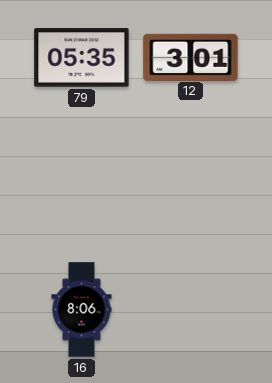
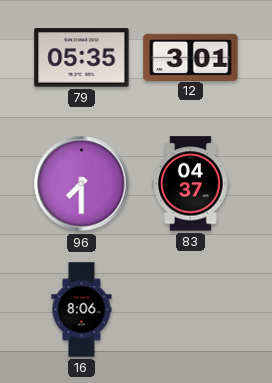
96: none -> 7:30 (82, 184)
83: none -> 04:37 (191, 184)
